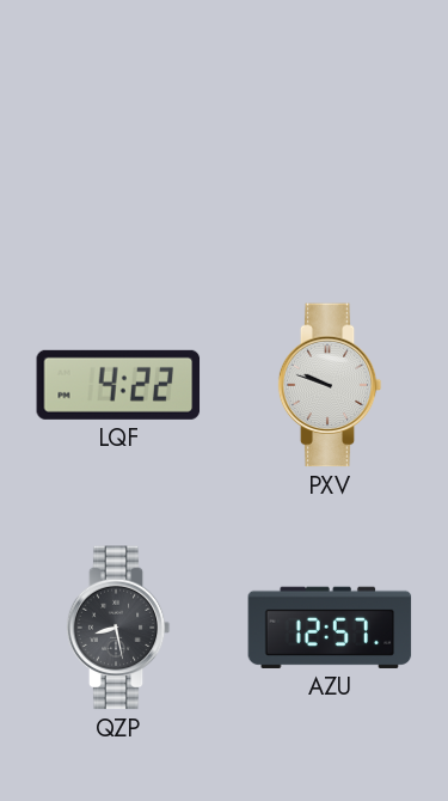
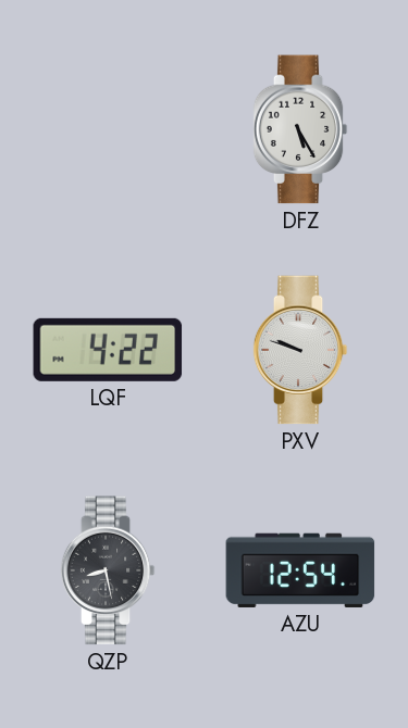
DFZ: none -> 5:25 (300, 129)
AZU: 12:57 -> 12:54 (300, 570)
